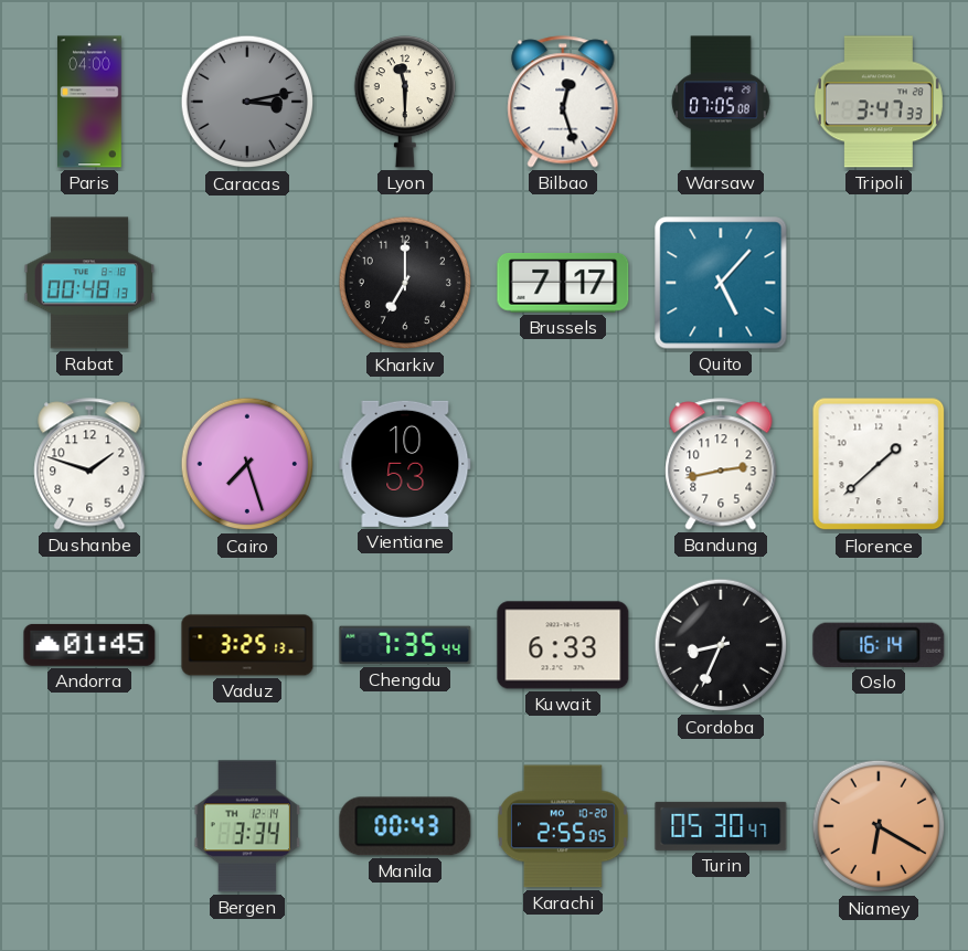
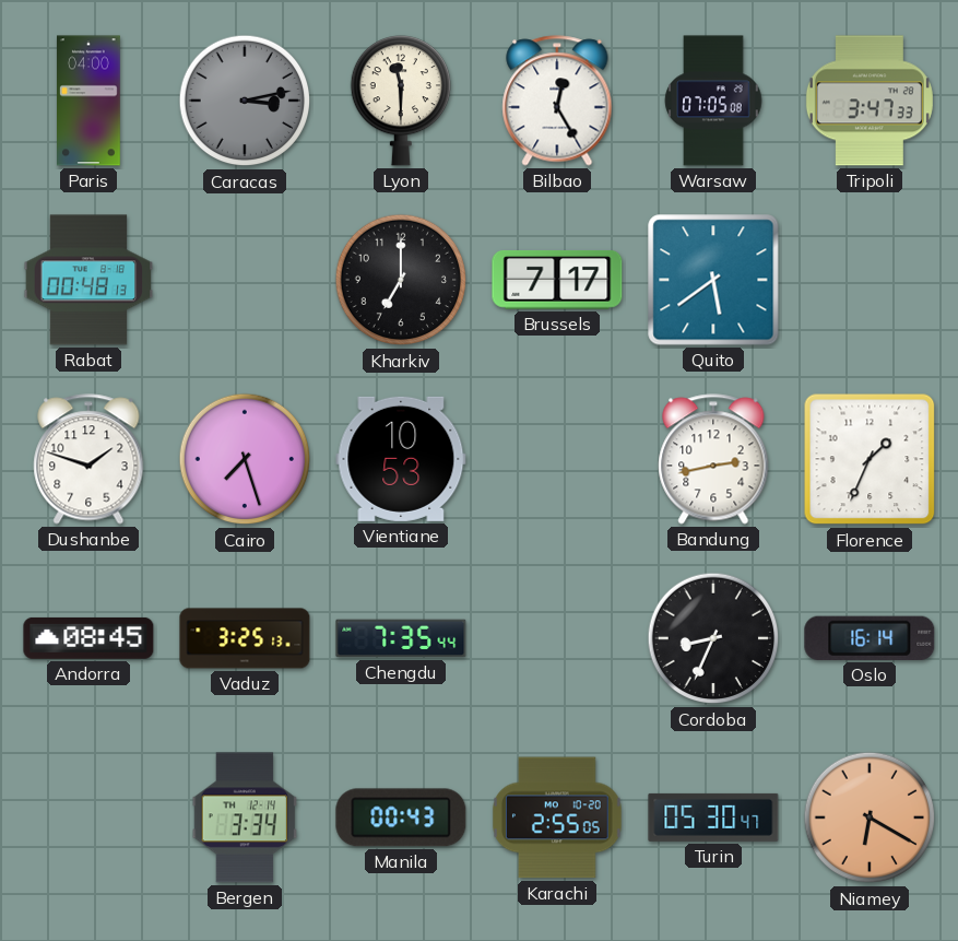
Bilbao: 12:27 -> 12:25 (557, 101)
Quito: 5:07 -> 5:39 (713, 280)
Florence: 1:38 -> 1:34 (870, 459)
Andorra: 01:45 -> 08:45 (88, 638)
Kuwait: 6:33 -> none (563, 645)
